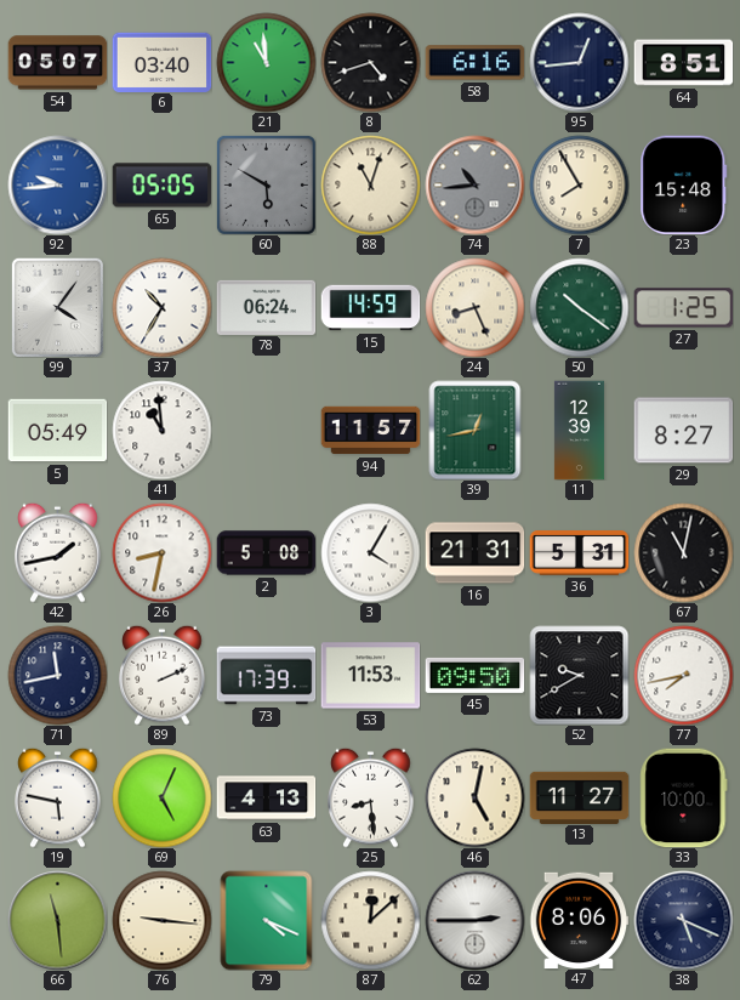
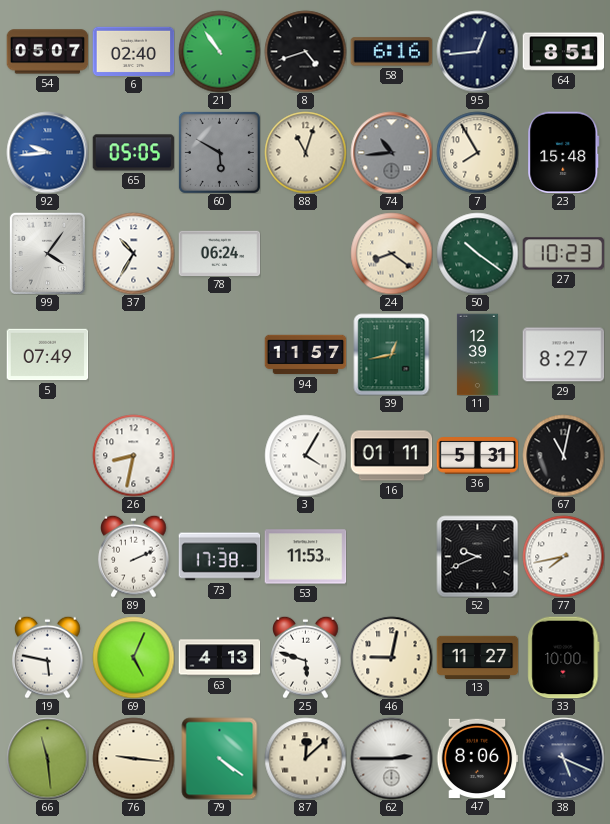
6: 03:40 -> 02:40 (133, 51)
21: 10:59 -> 10:54 (219, 51)
15: 14:59 -> none (370, 308)
24: 8:26 -> 8:21 (391, 253)
27: 1:25 -> 10:23 (563, 254)
5: 05:49 -> 07:49 (47, 355)
41: 10:59 -> none (161, 430)
42: 1:43 -> none (58, 552)
2: 5:08 -> none (266, 553)
16: 21:31 -> 01:11 (391, 456)
71: 11:43 -> none (57, 675)
73: 17:39 -> 17:38 (219, 557)
45: 09:50 -> none (474, 675)
52: 9:40 -> 9:41 (477, 556)
25: 8:29 -> 5:48 (306, 657)
46: 5:02 -> 9:02 (391, 657)
79: 4:19 -> 4:21 (220, 758)
